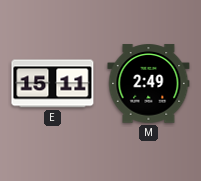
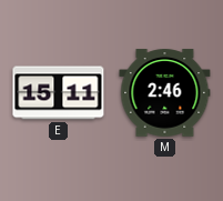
M: 2:49 -> 2:46 (165, 93)
